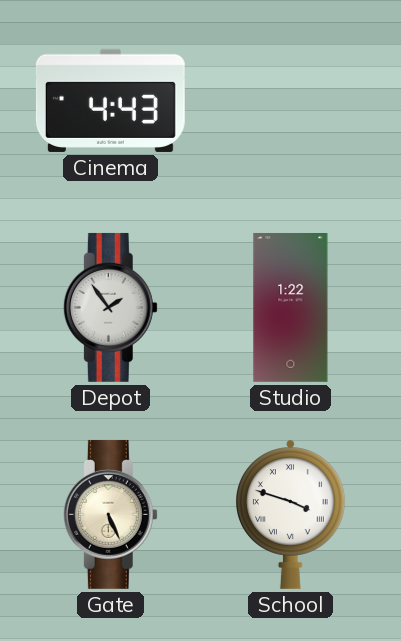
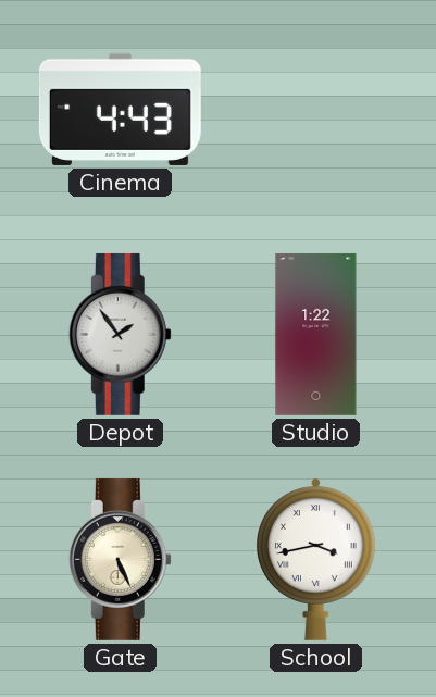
School: 3:48 -> 3:43 (316, 559)
